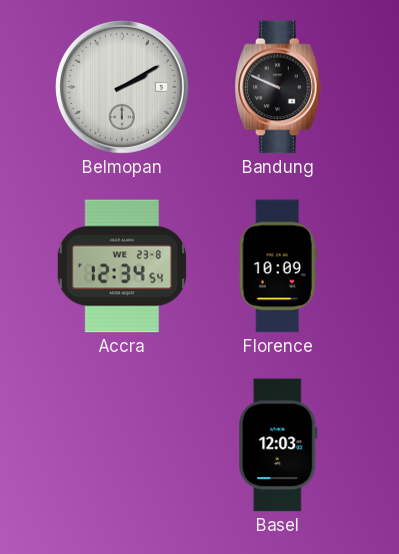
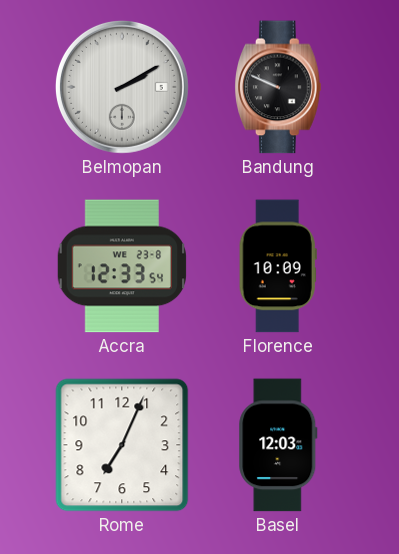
Accra: 12:34 -> 12:33 (121, 266)
Rome: none -> 7:04 (122, 445)
